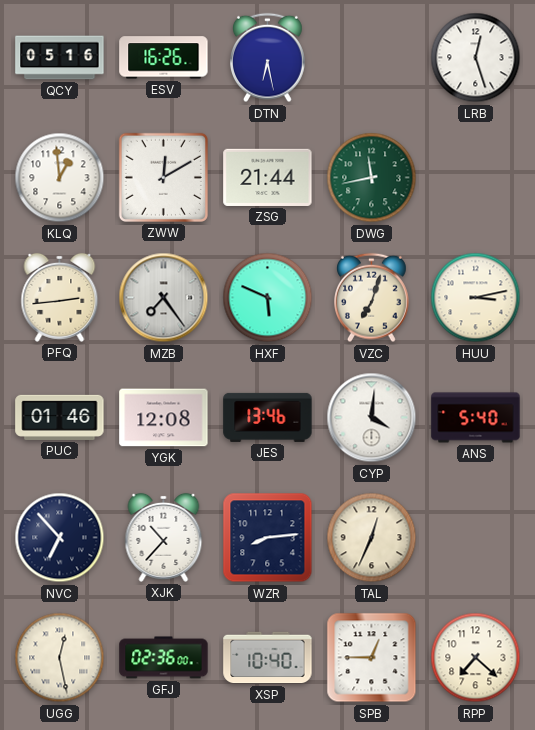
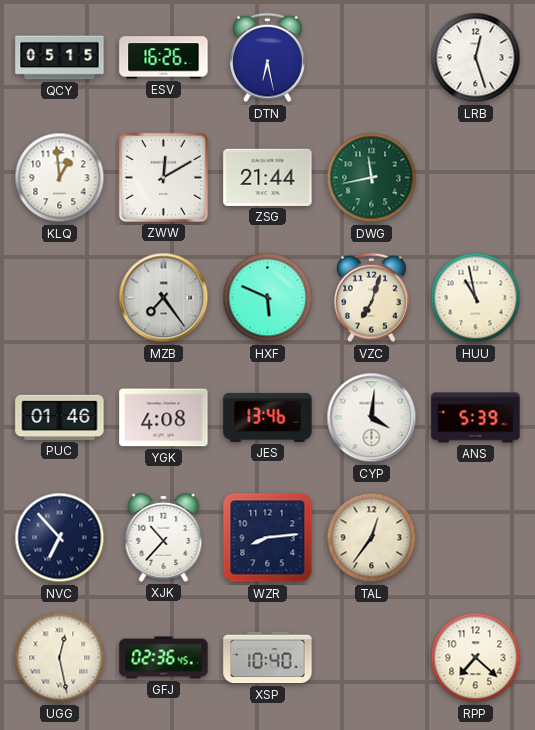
QCY: 05:16 -> 05:15 (60, 58)
PFQ: 2:44 -> none (60, 297)
HUU: 3:13 -> 10:58 (476, 298)
YGK: 12:08 -> 4:08 (164, 418)
ANS: 5:40 -> 5:39 (476, 418)
TAL: 12:34 -> 12:36 (372, 538)
GFJ: 02:36:00 -> 02:36:45 (164, 658)
SPB: 12:45 -> none (372, 658)
